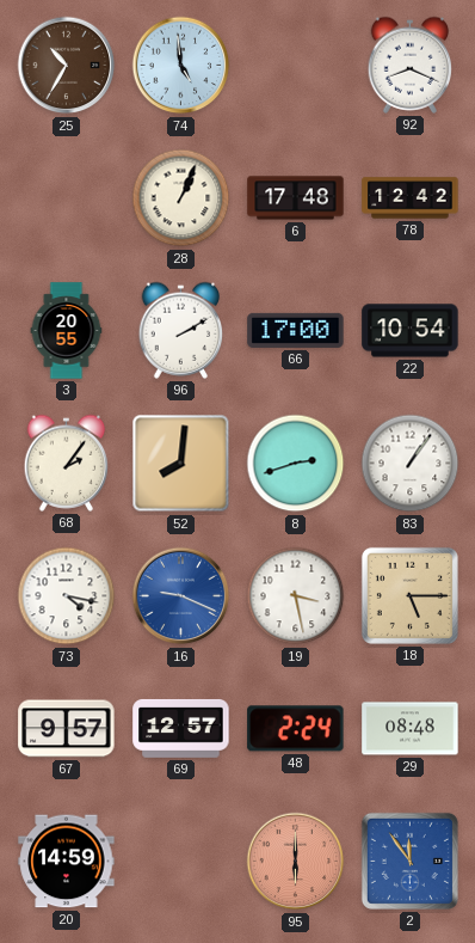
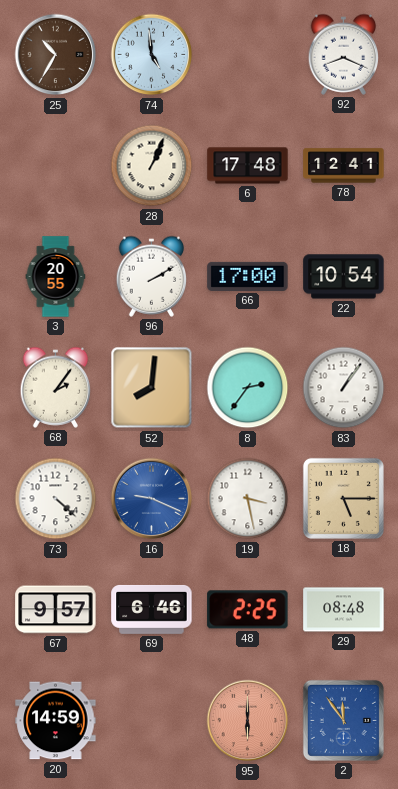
78: 12:42 -> 12:41 (344, 166)
8: 2:42 -> 2:36 (248, 388)
73: 4:17 -> 4:22 (56, 499)
69: 12:57 -> 6:46 (152, 609)
48: 2:24 -> 2:25 (248, 610)
